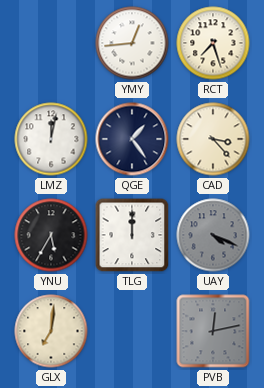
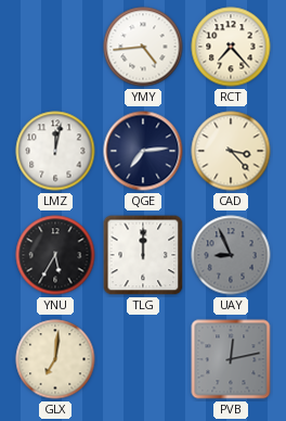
YMY: 12:44 -> 4:44 (143, 47)
RCT: 7:27 -> 7:23 (231, 47)
QGE: 1:24 -> 7:14 (143, 151)
UAY: 4:19 -> 8:56 (231, 255)
